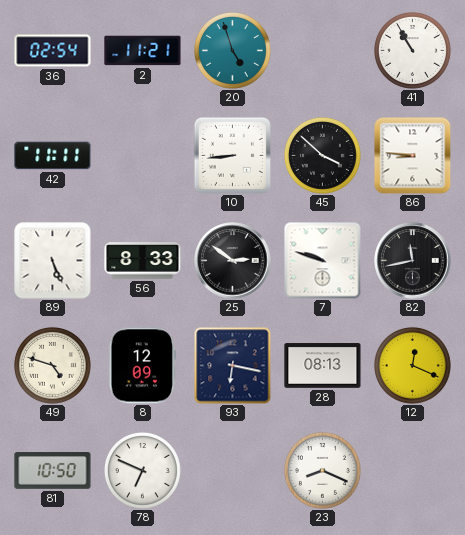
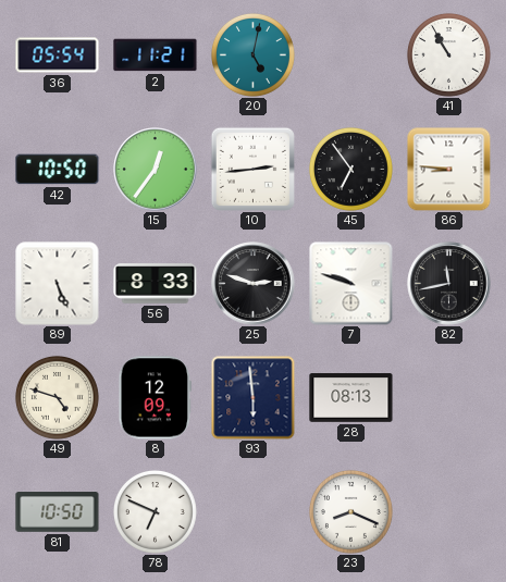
36: 02:54 -> 05:54 (58, 55)
20: 4:57 -> 5:02 (252, 54)
42: 11:11 -> 10:50 (58, 170)
15: none -> 12:36 (156, 170)
10: 8:44 -> 2:44 (252, 169)
45: 3:52 -> 6:54 (350, 169)
25: 2:51 -> 2:48 (254, 284)
93: 6:17 -> 5:59 (254, 398)
12: 12:19 -> none (412, 365)
